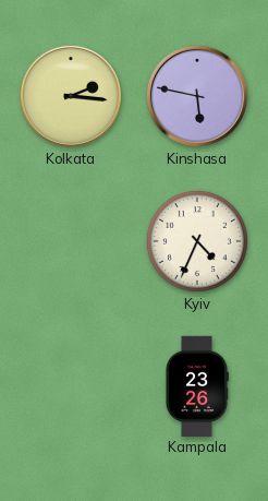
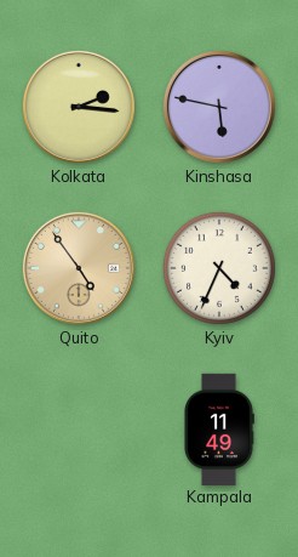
Quito: none -> 4:54 (79, 268)
Kampala: 23:26 -> 11:49 (219, 428)
